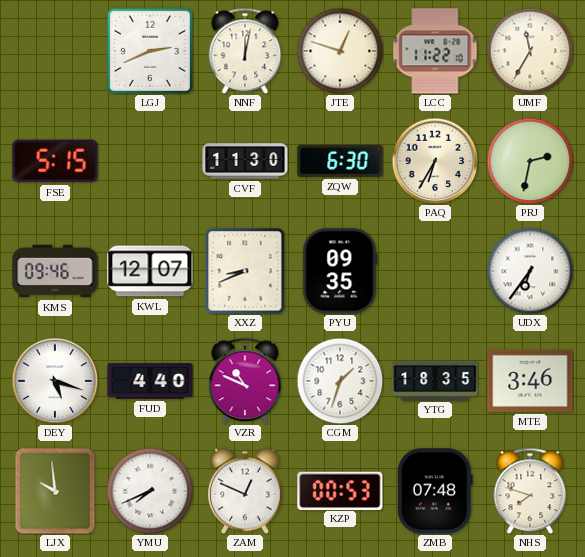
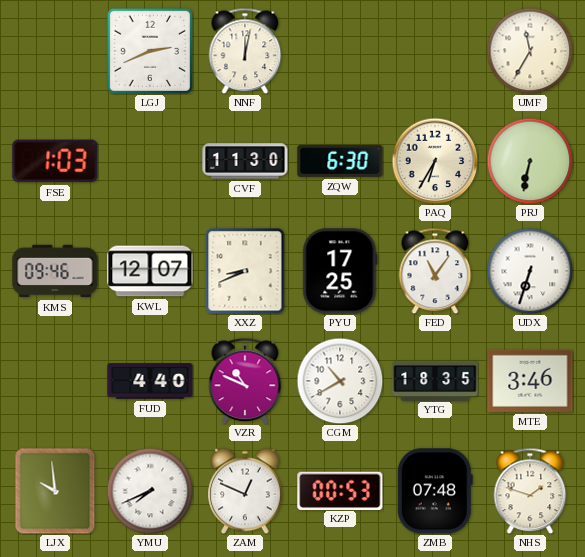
JTE: 12:48 -> none (340, 51)
LCC: 11:22 -> none (435, 51)
FSE: 5:15 -> 1:03 (55, 161)
PRJ: 2:32 -> 6:32 (530, 161)
PYU: 09:35 -> 17:25 (340, 271)
FED: none -> 11:06 (435, 271)
UDX: 6:36 -> 6:33 (530, 271)
DEY: 5:18 -> none (55, 381)
CGM: 1:33 -> 10:40 (340, 381)
NHS: 7:48 -> 1:48 (530, 491)
